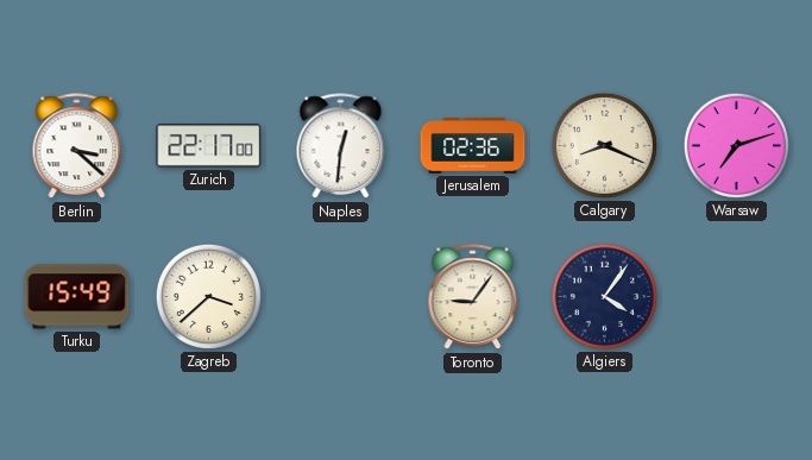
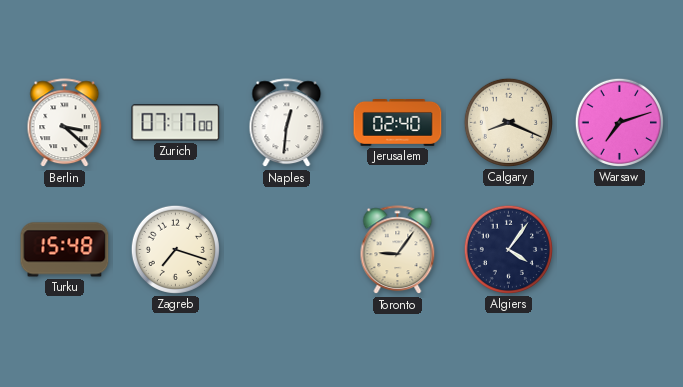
Zurich: 22:17 -> 07:17 (176, 123)
Jerusalem: 02:36 -> 02:40 (398, 123)
Turku: 15:49 -> 15:48 (65, 250)
Zagreb: 3:38 -> 7:18 (175, 249)
